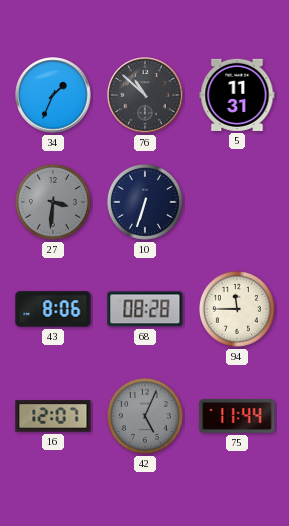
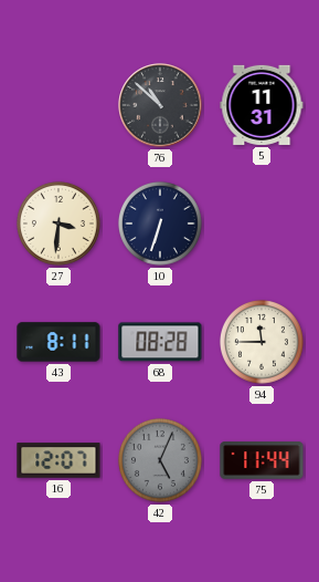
34: 1:34 -> none (53, 95)
27 dial: grey -> cream (59, 224)
43: 8:06 -> 8:11 (59, 342)
